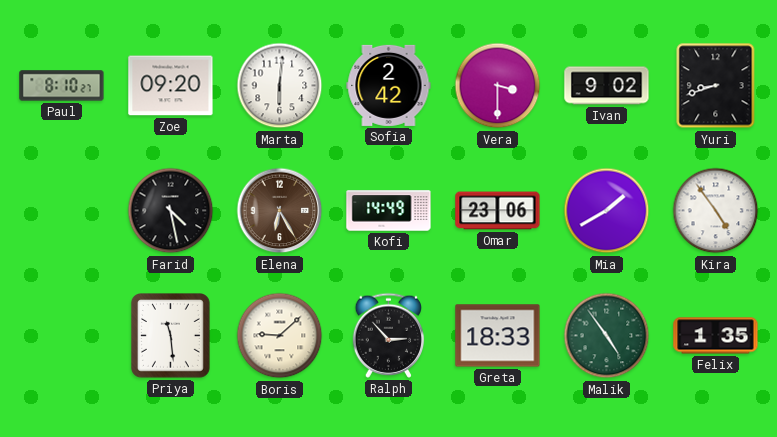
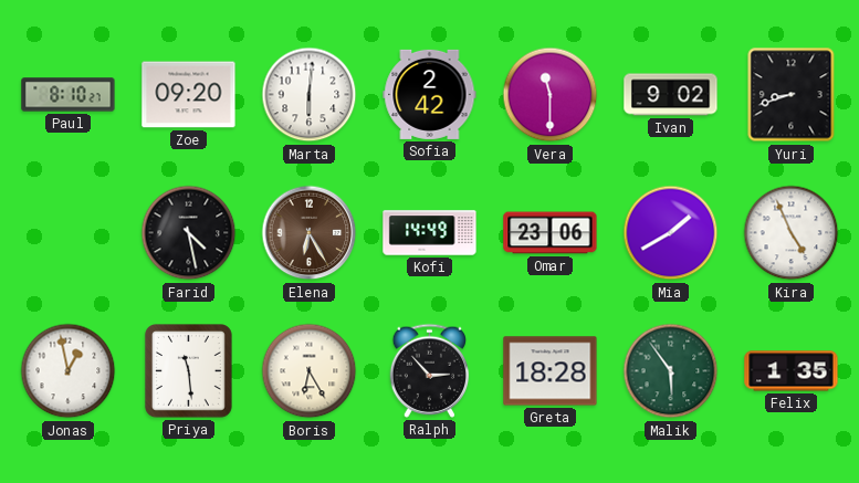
Vera: 3:30 -> 11:30 (551, 95)
Kira: 4:54 -> 4:56 (792, 233)
Jonas: none -> 12:58 (69, 371)
Boris: 9:08 -> 6:25 (310, 371)
Greta: 18:33 -> 18:28 (551, 371)
Malik: 4:54 -> 5:54 (671, 371)
